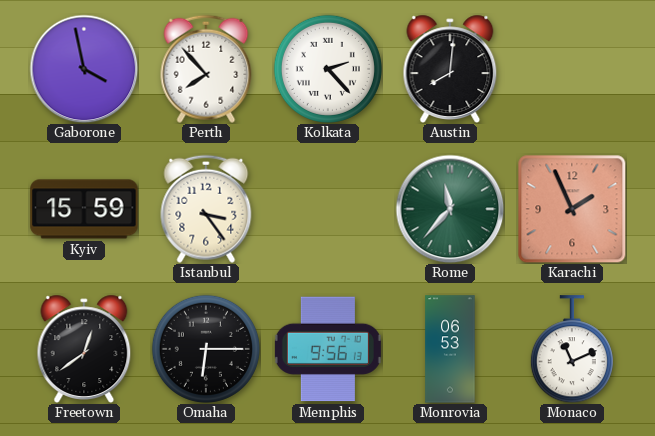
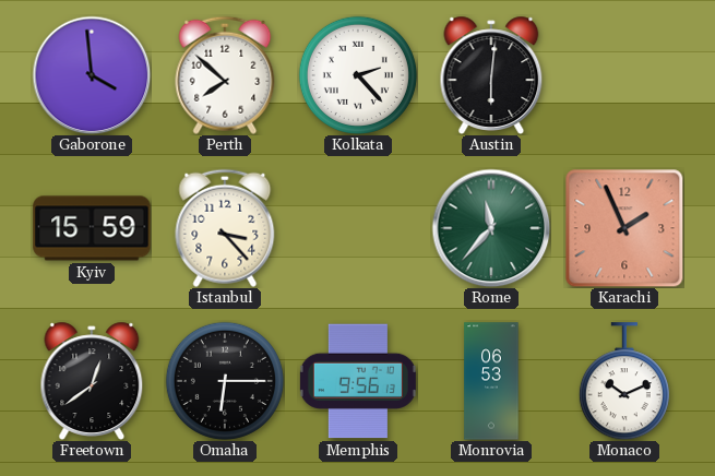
Gaborone: 3:58 -> 3:59 (92, 75)
Perth: 7:53 -> 7:52 (225, 75)
Austin: 8:01 -> 6:01 (491, 75)
Istanbul: 3:24 -> 3:23 (225, 228)
Monaco: 11:11 -> 10:11 (624, 381)
